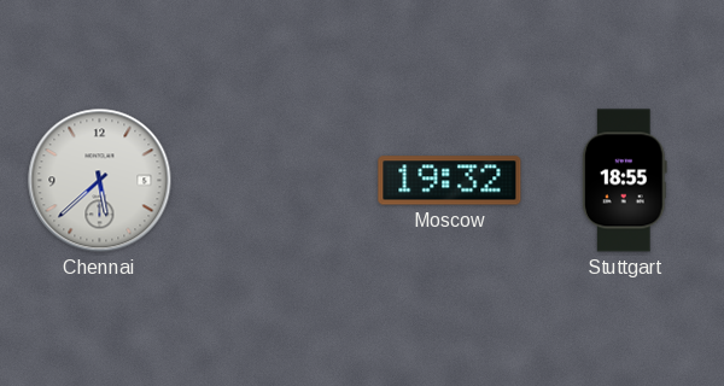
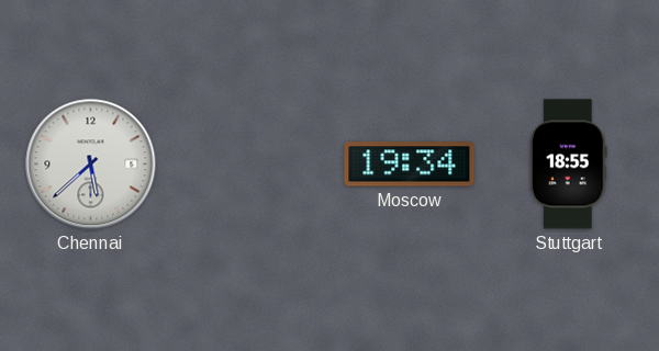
Moscow: 19:32 -> 19:34 (410, 165)
